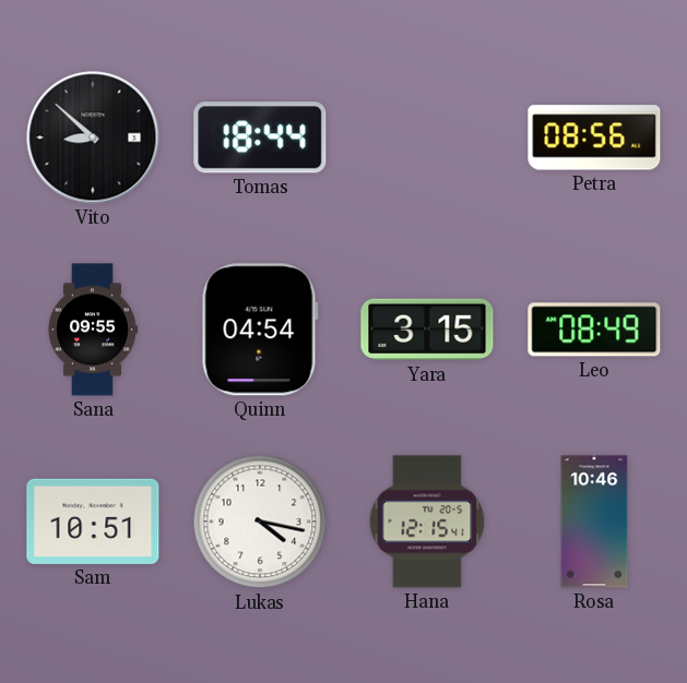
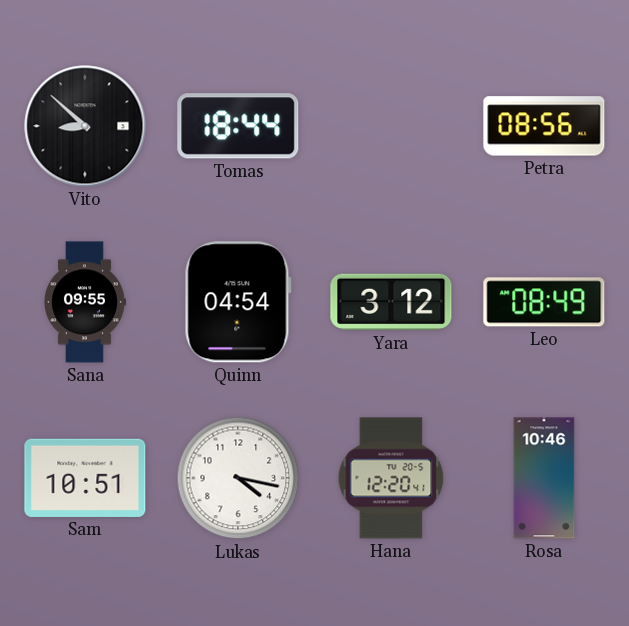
Yara: 3:15 -> 3:12 (391, 302)
Hana: 12:15 -> 12:20 (391, 478)
